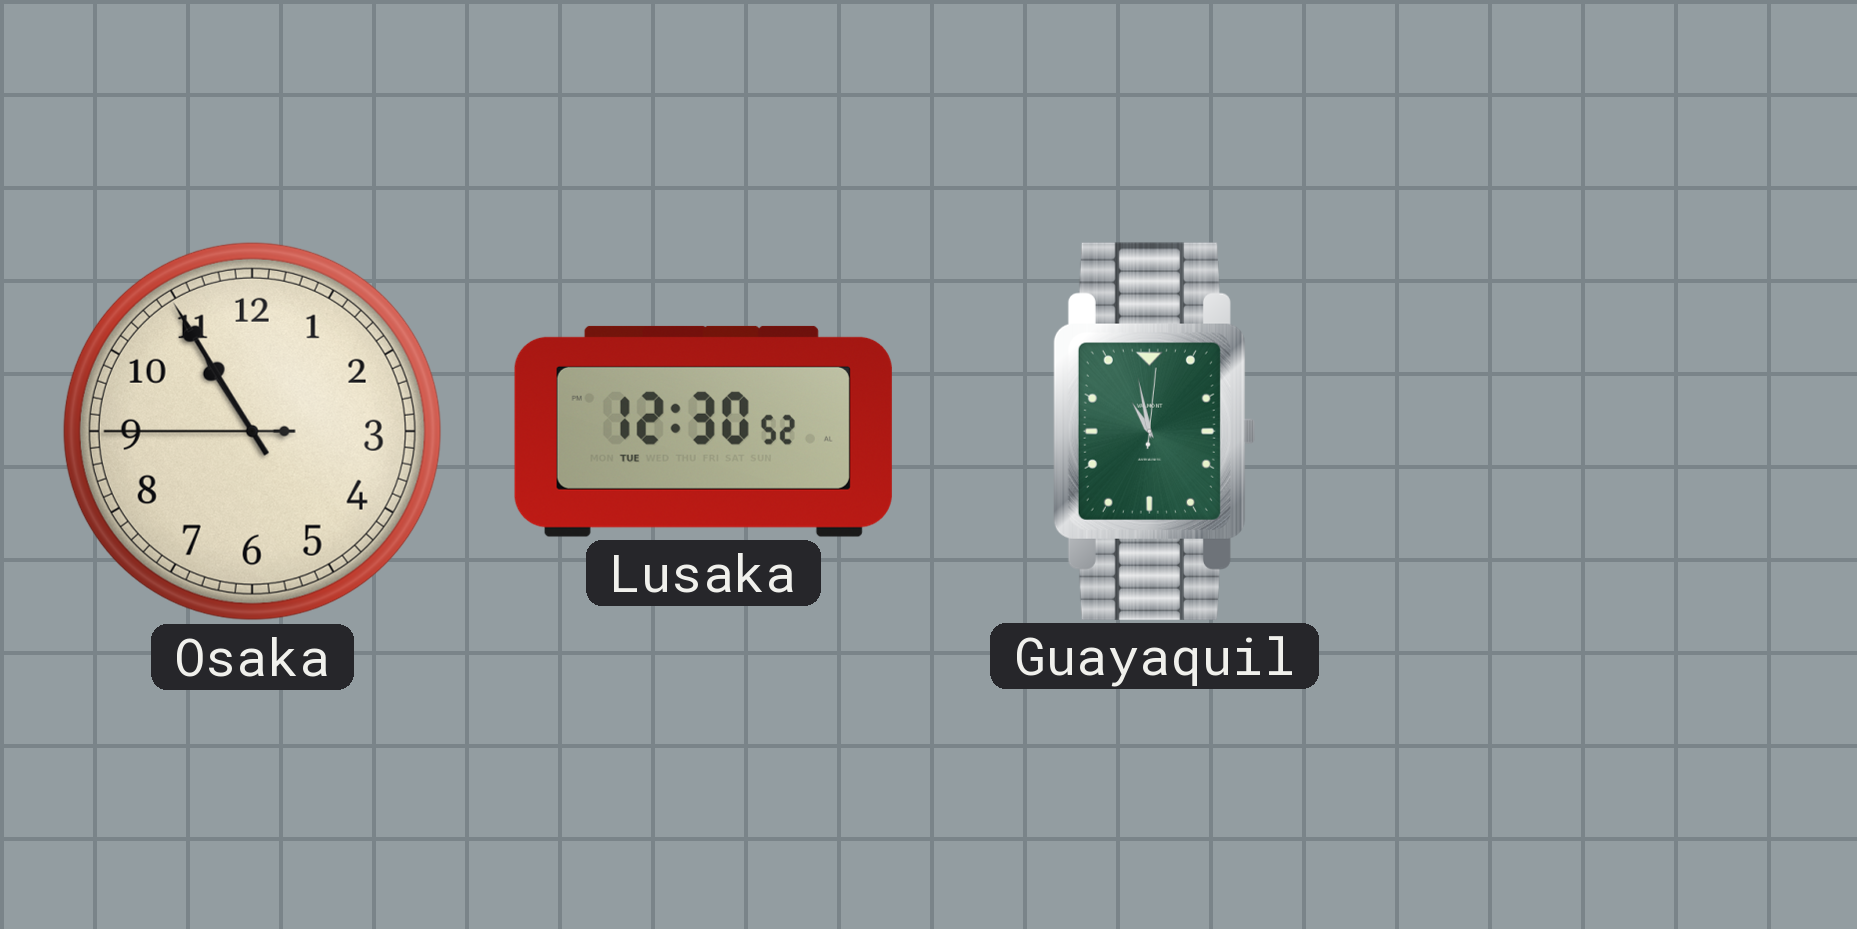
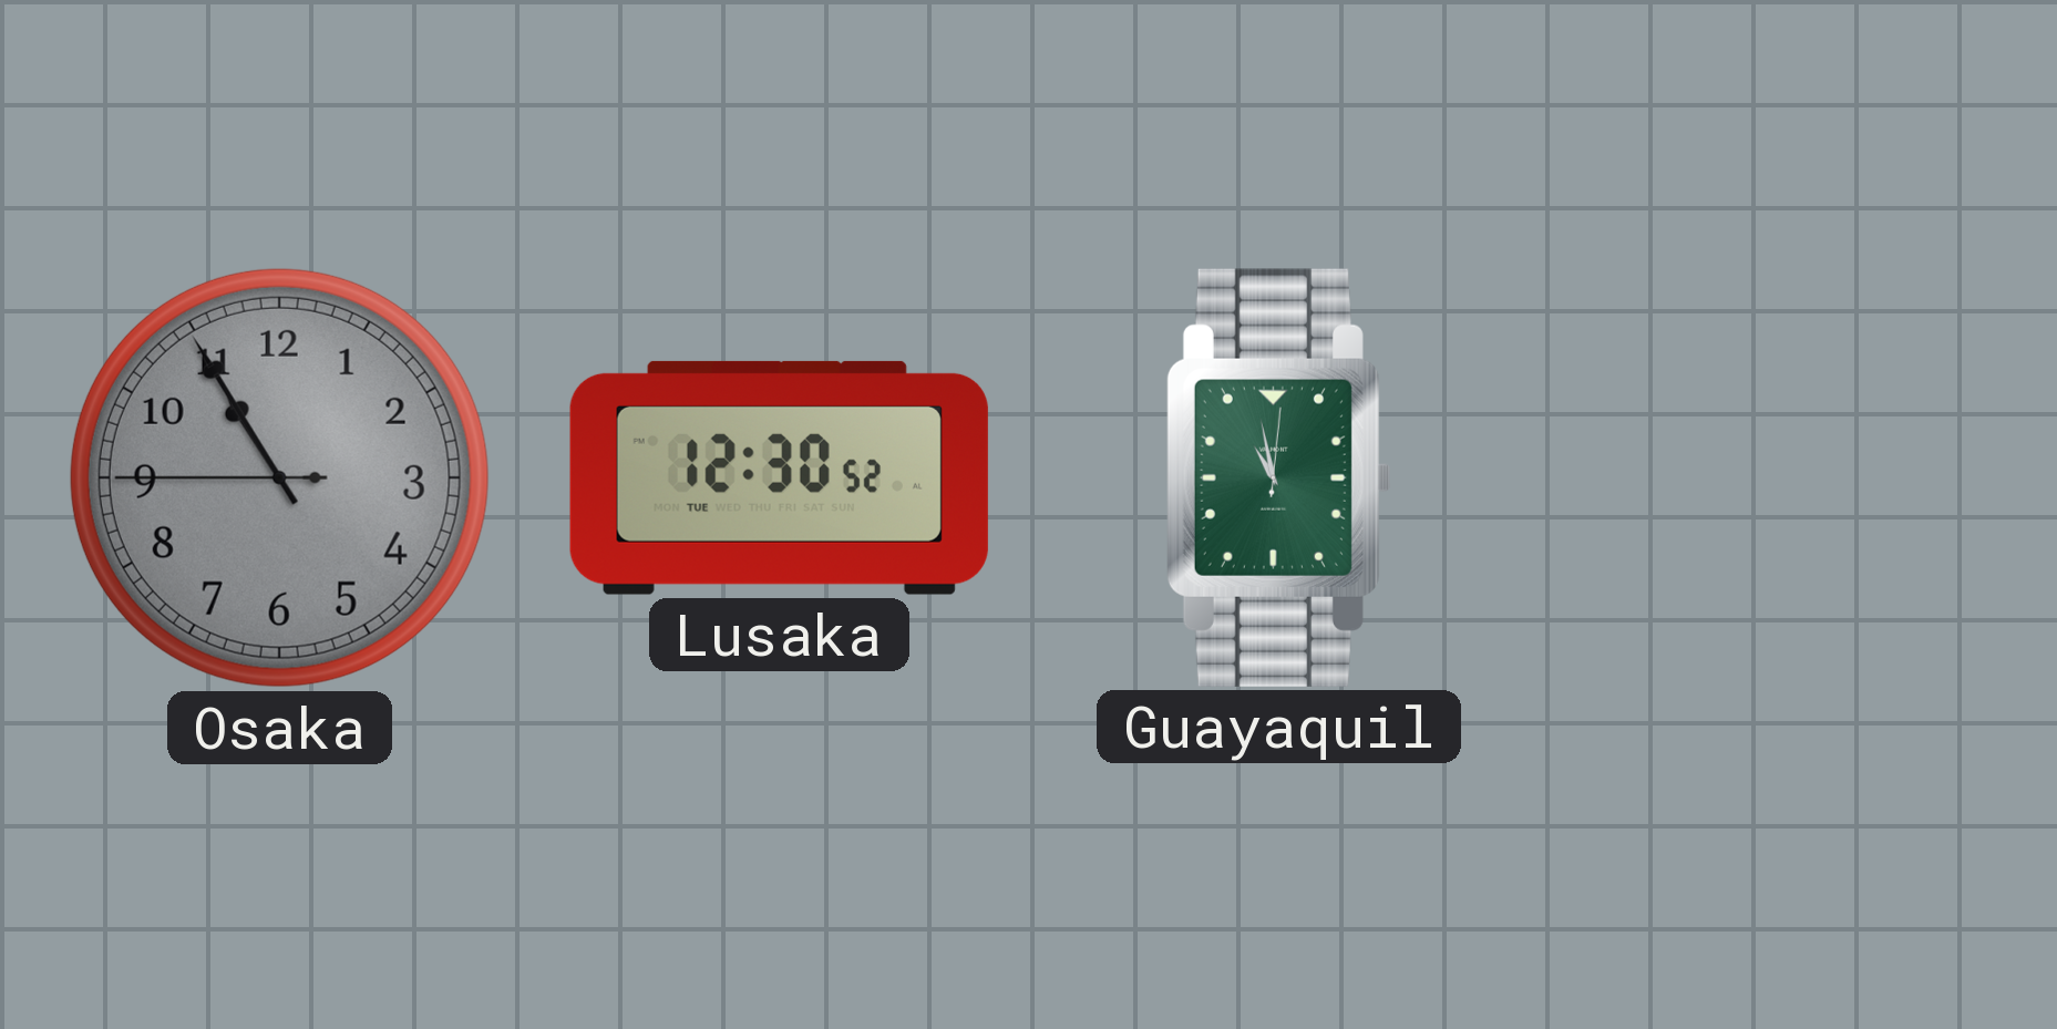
Osaka dial: cream -> grey (279, 477)
